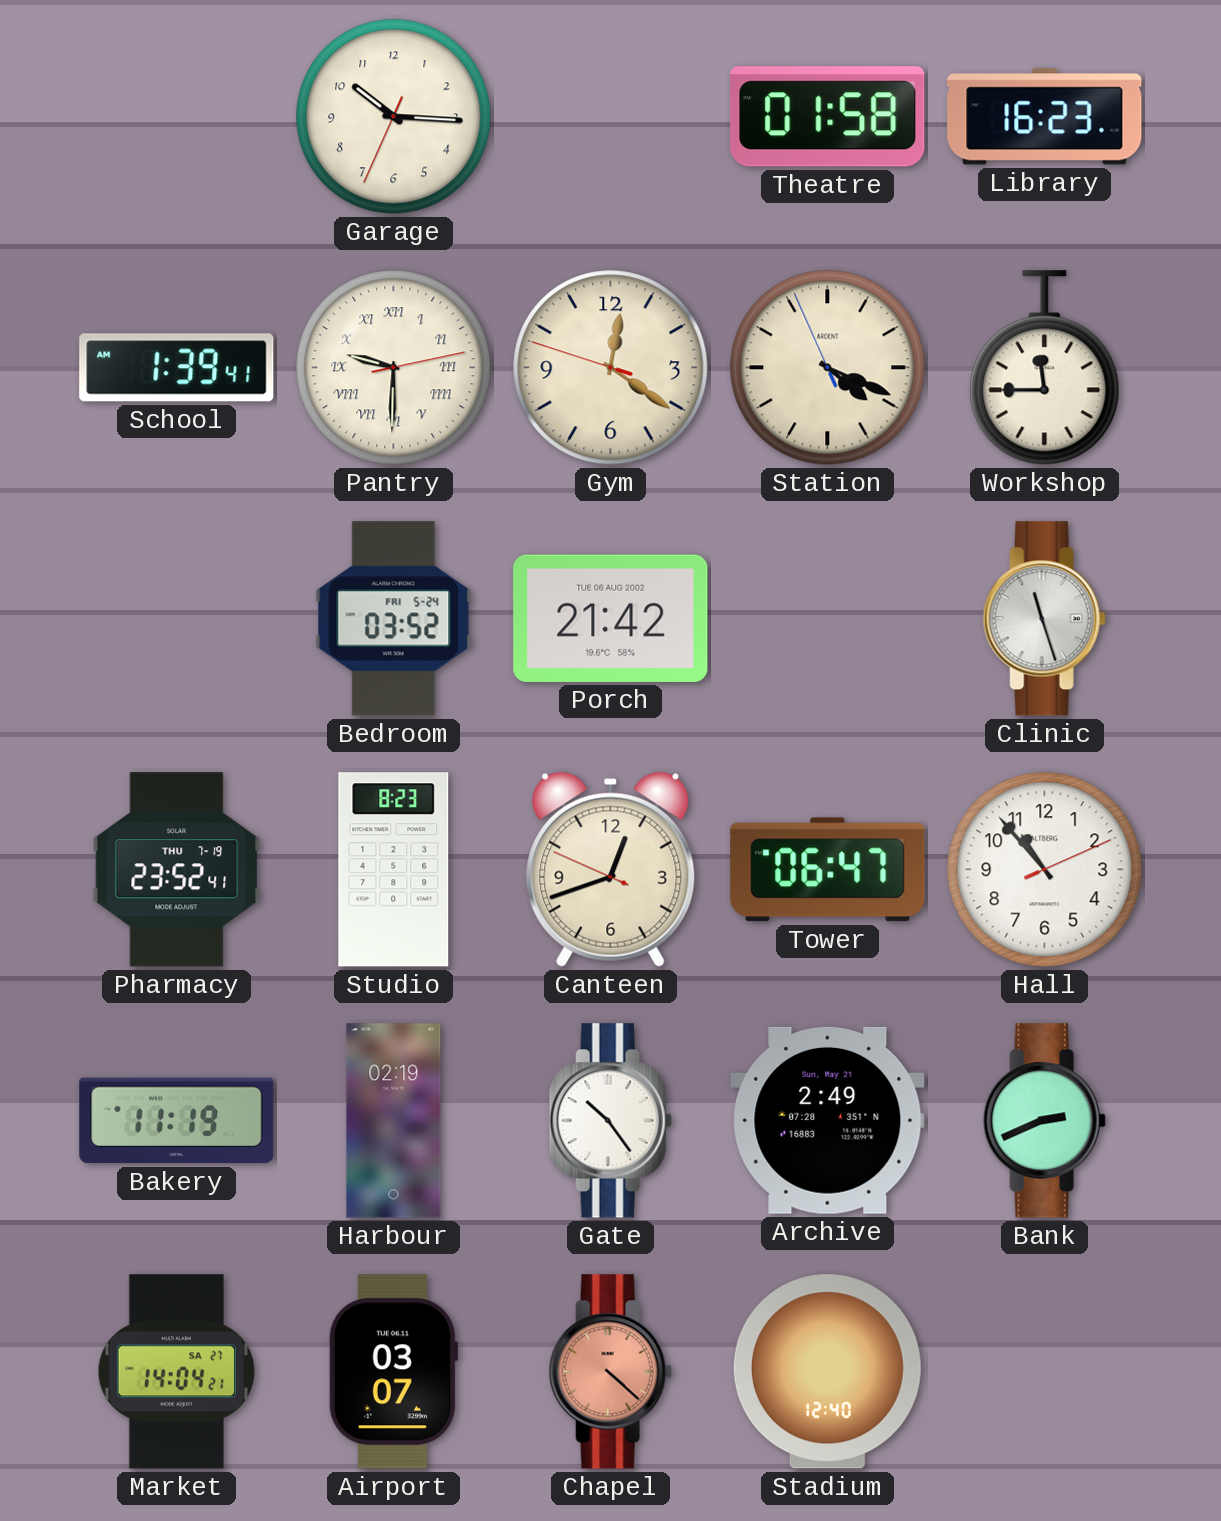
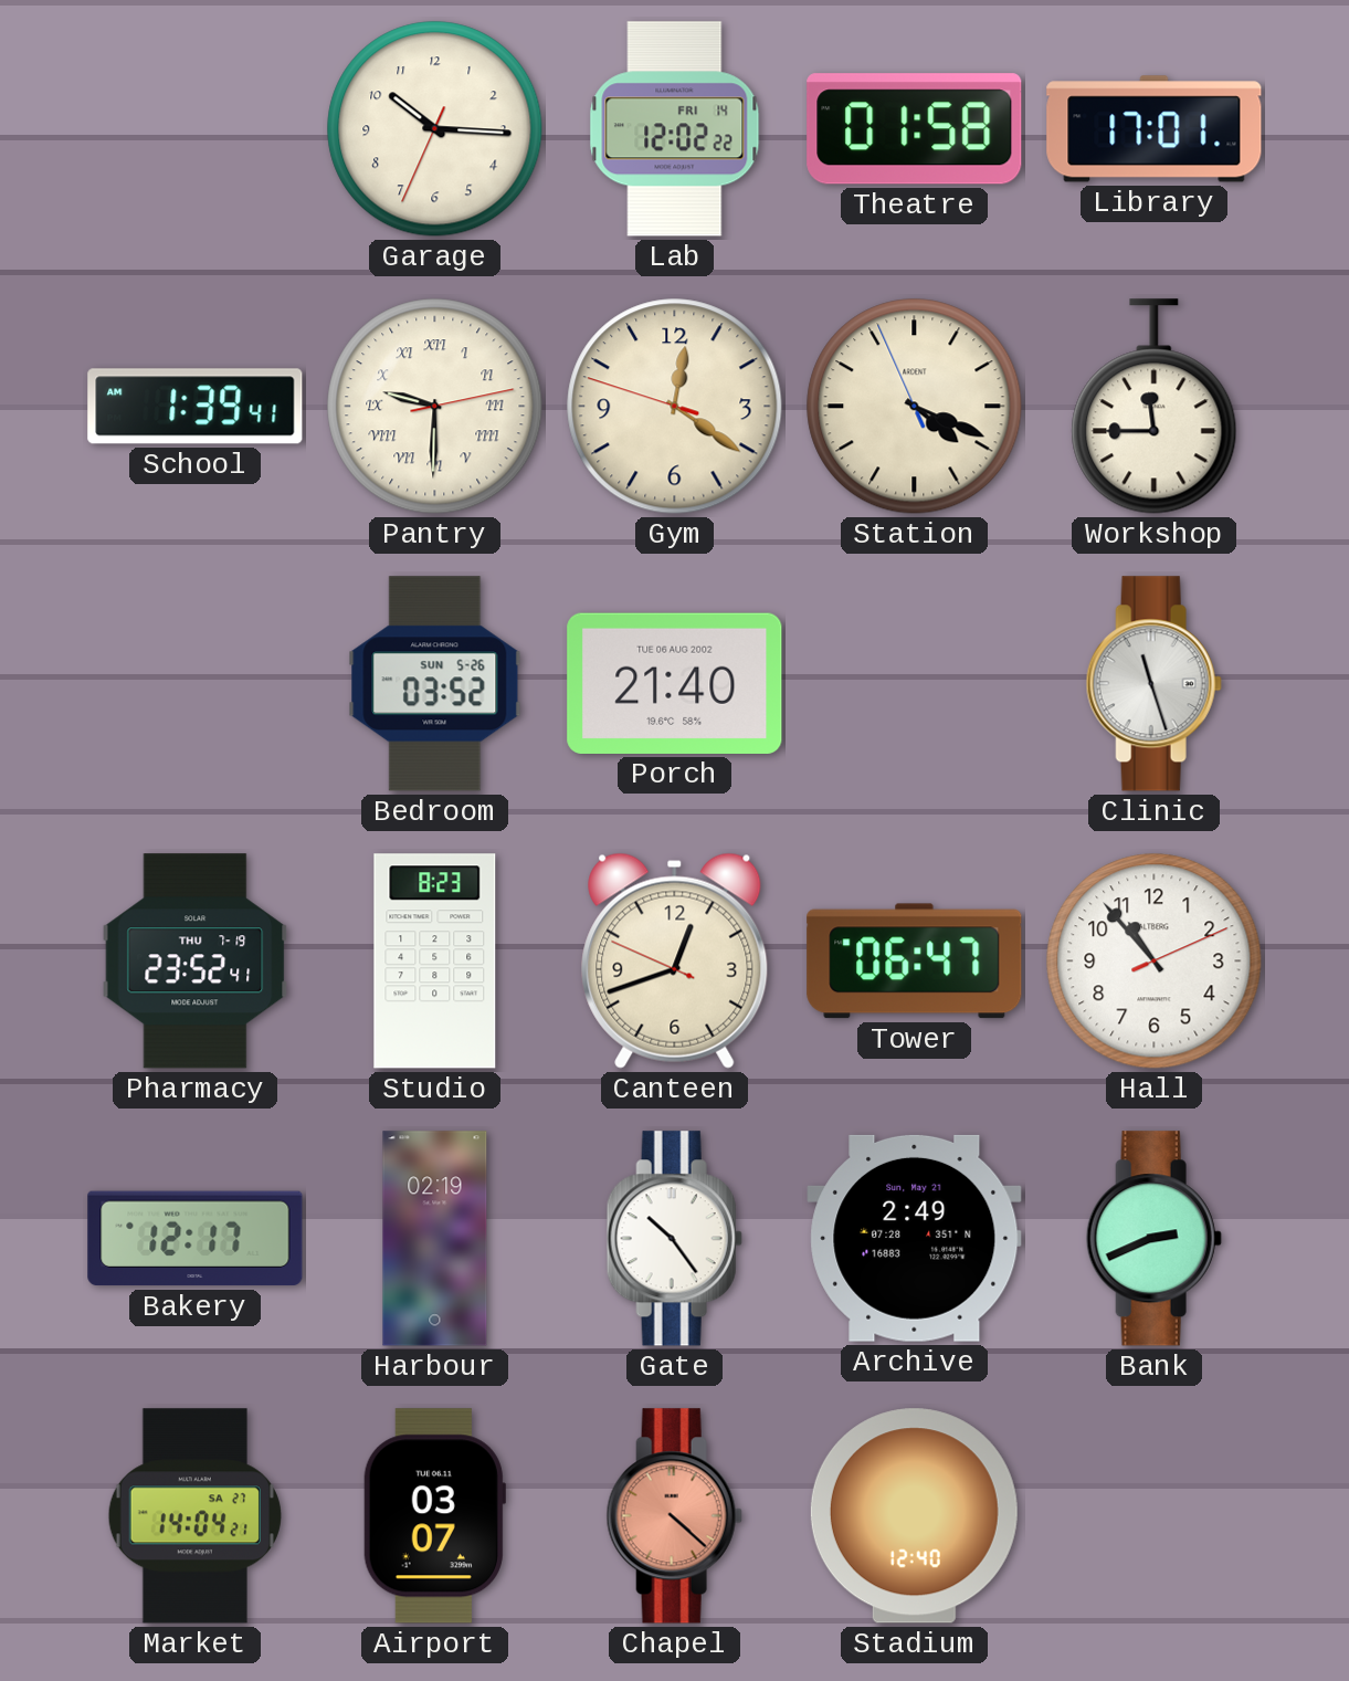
Lab: none -> 12:02 (675, 129)
Library: 16:23 -> 17:01 (1155, 129)
Bedroom date: FRI 5-24 -> SUN 5-26 (435, 684)
Porch: 21:42 -> 21:40 (675, 683)
Bakery: 11:19 -> 12:17 (196, 1239)
